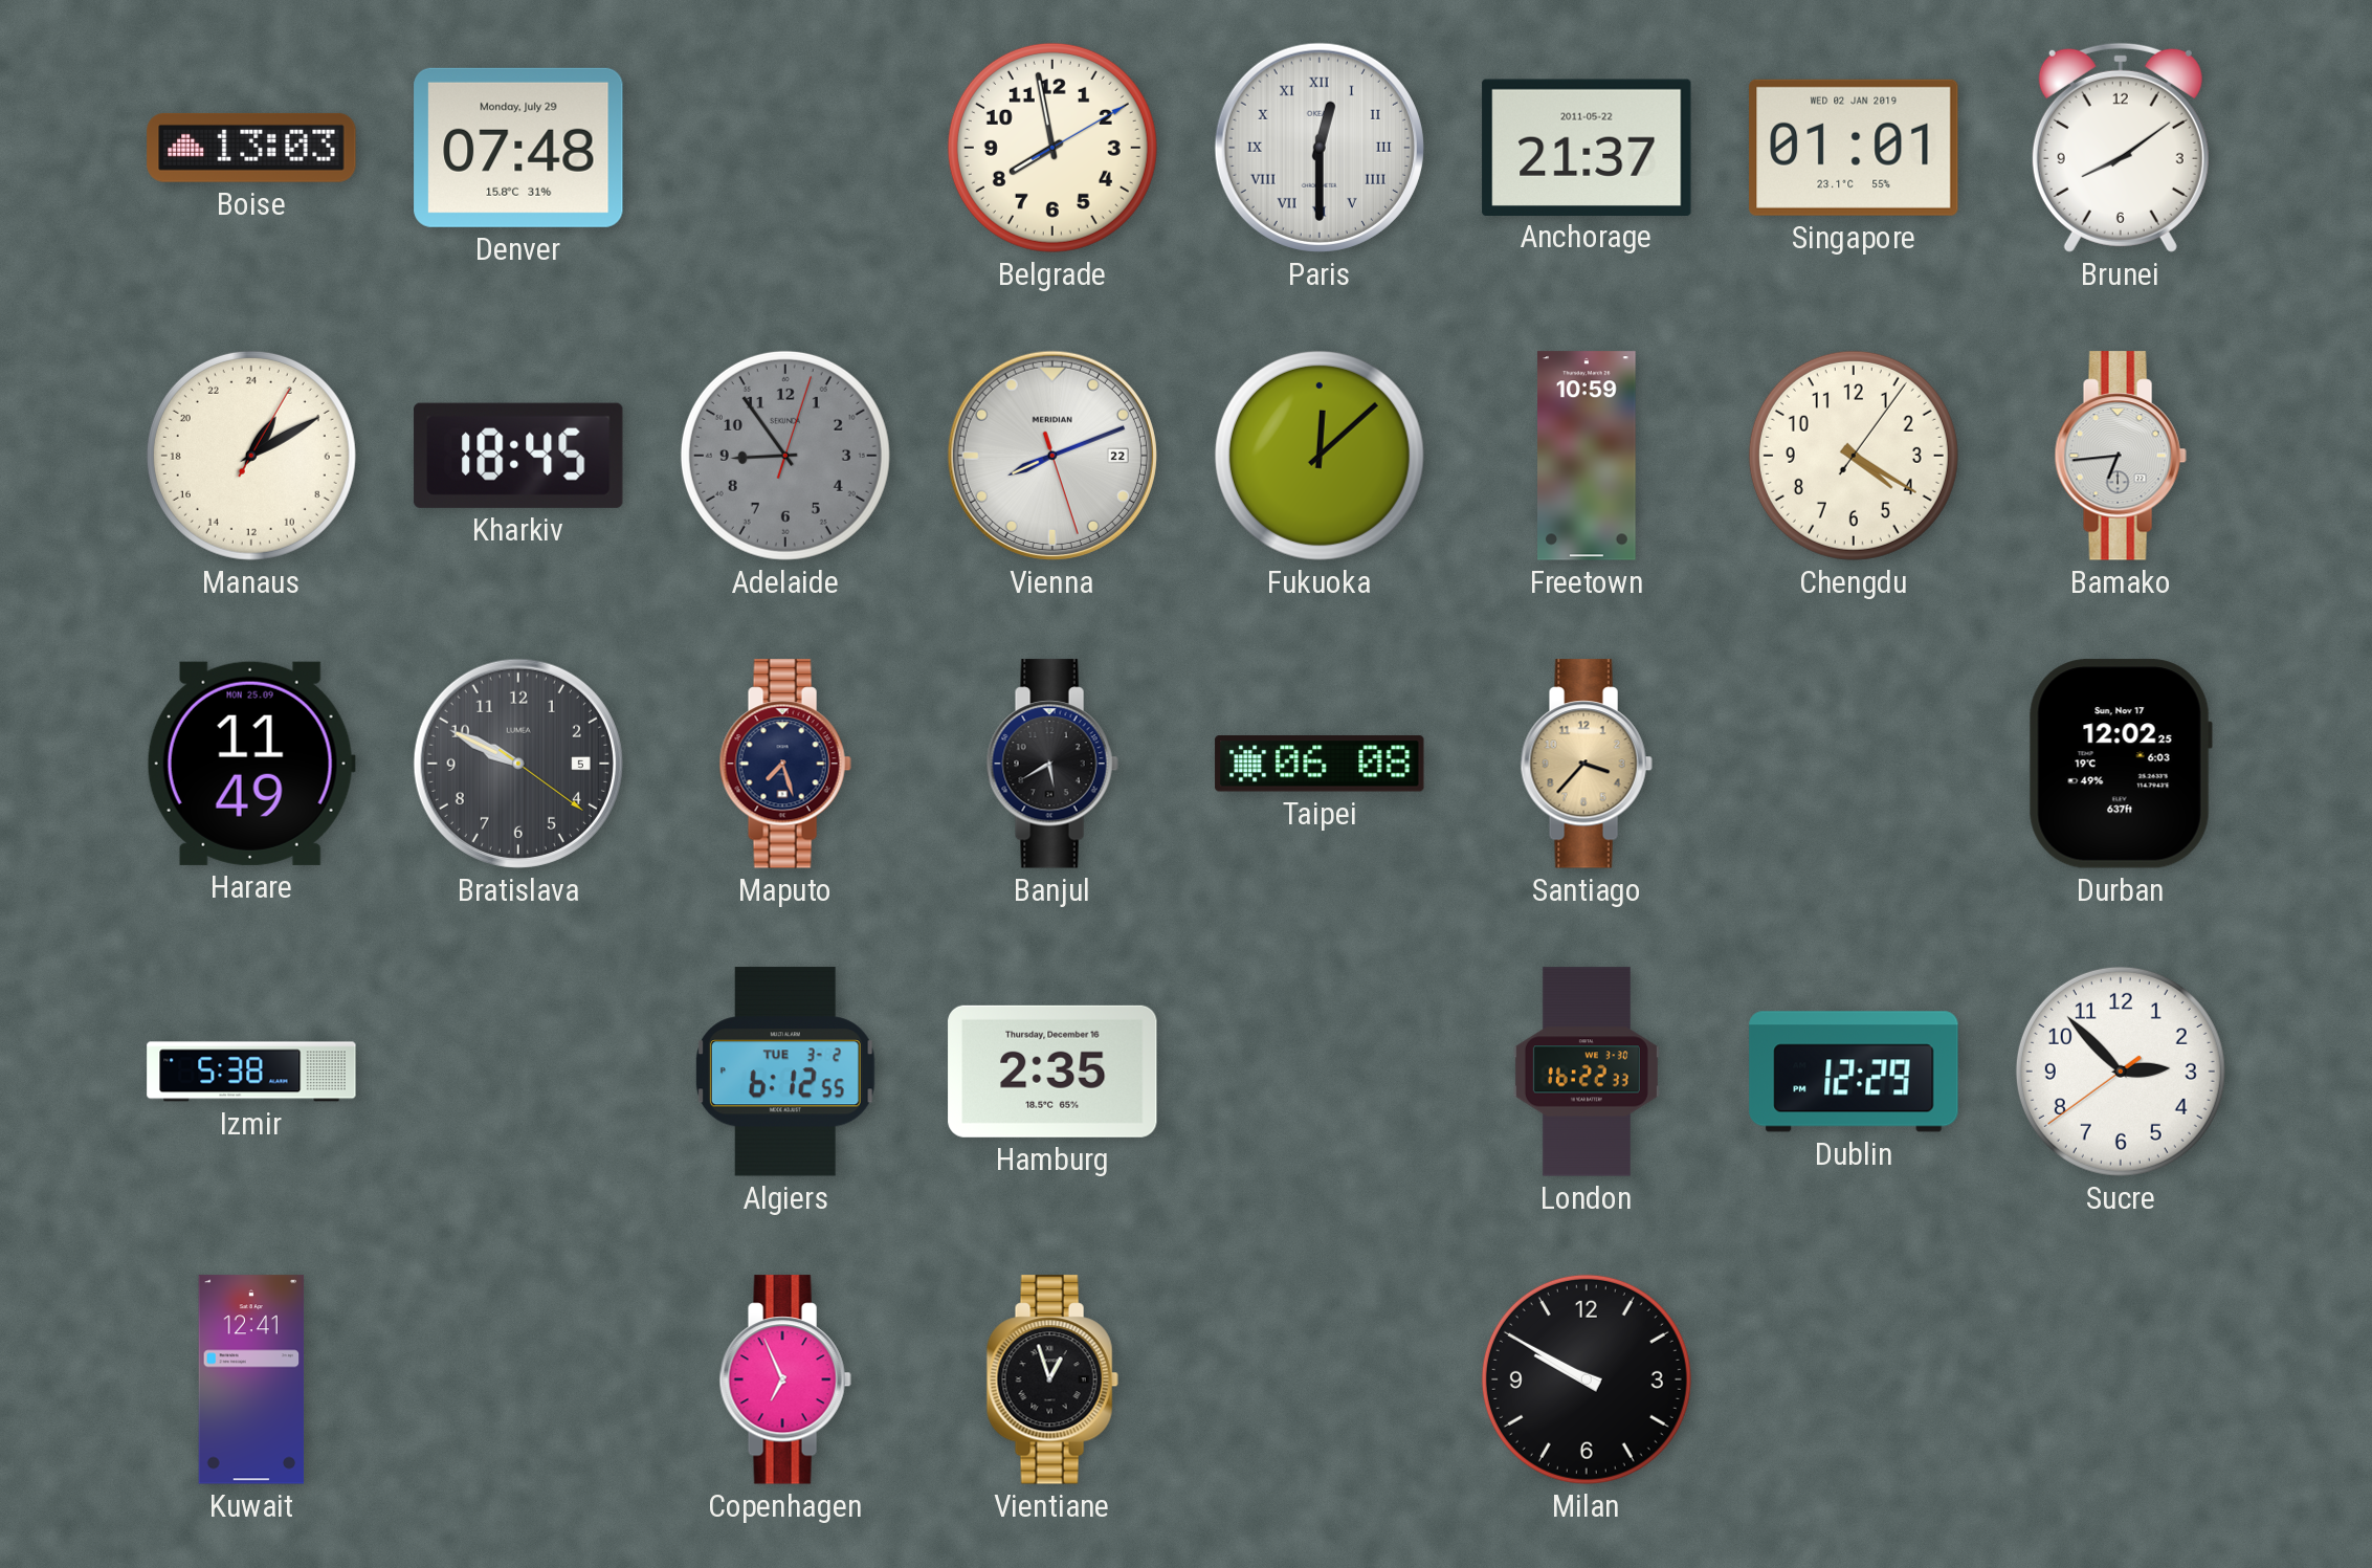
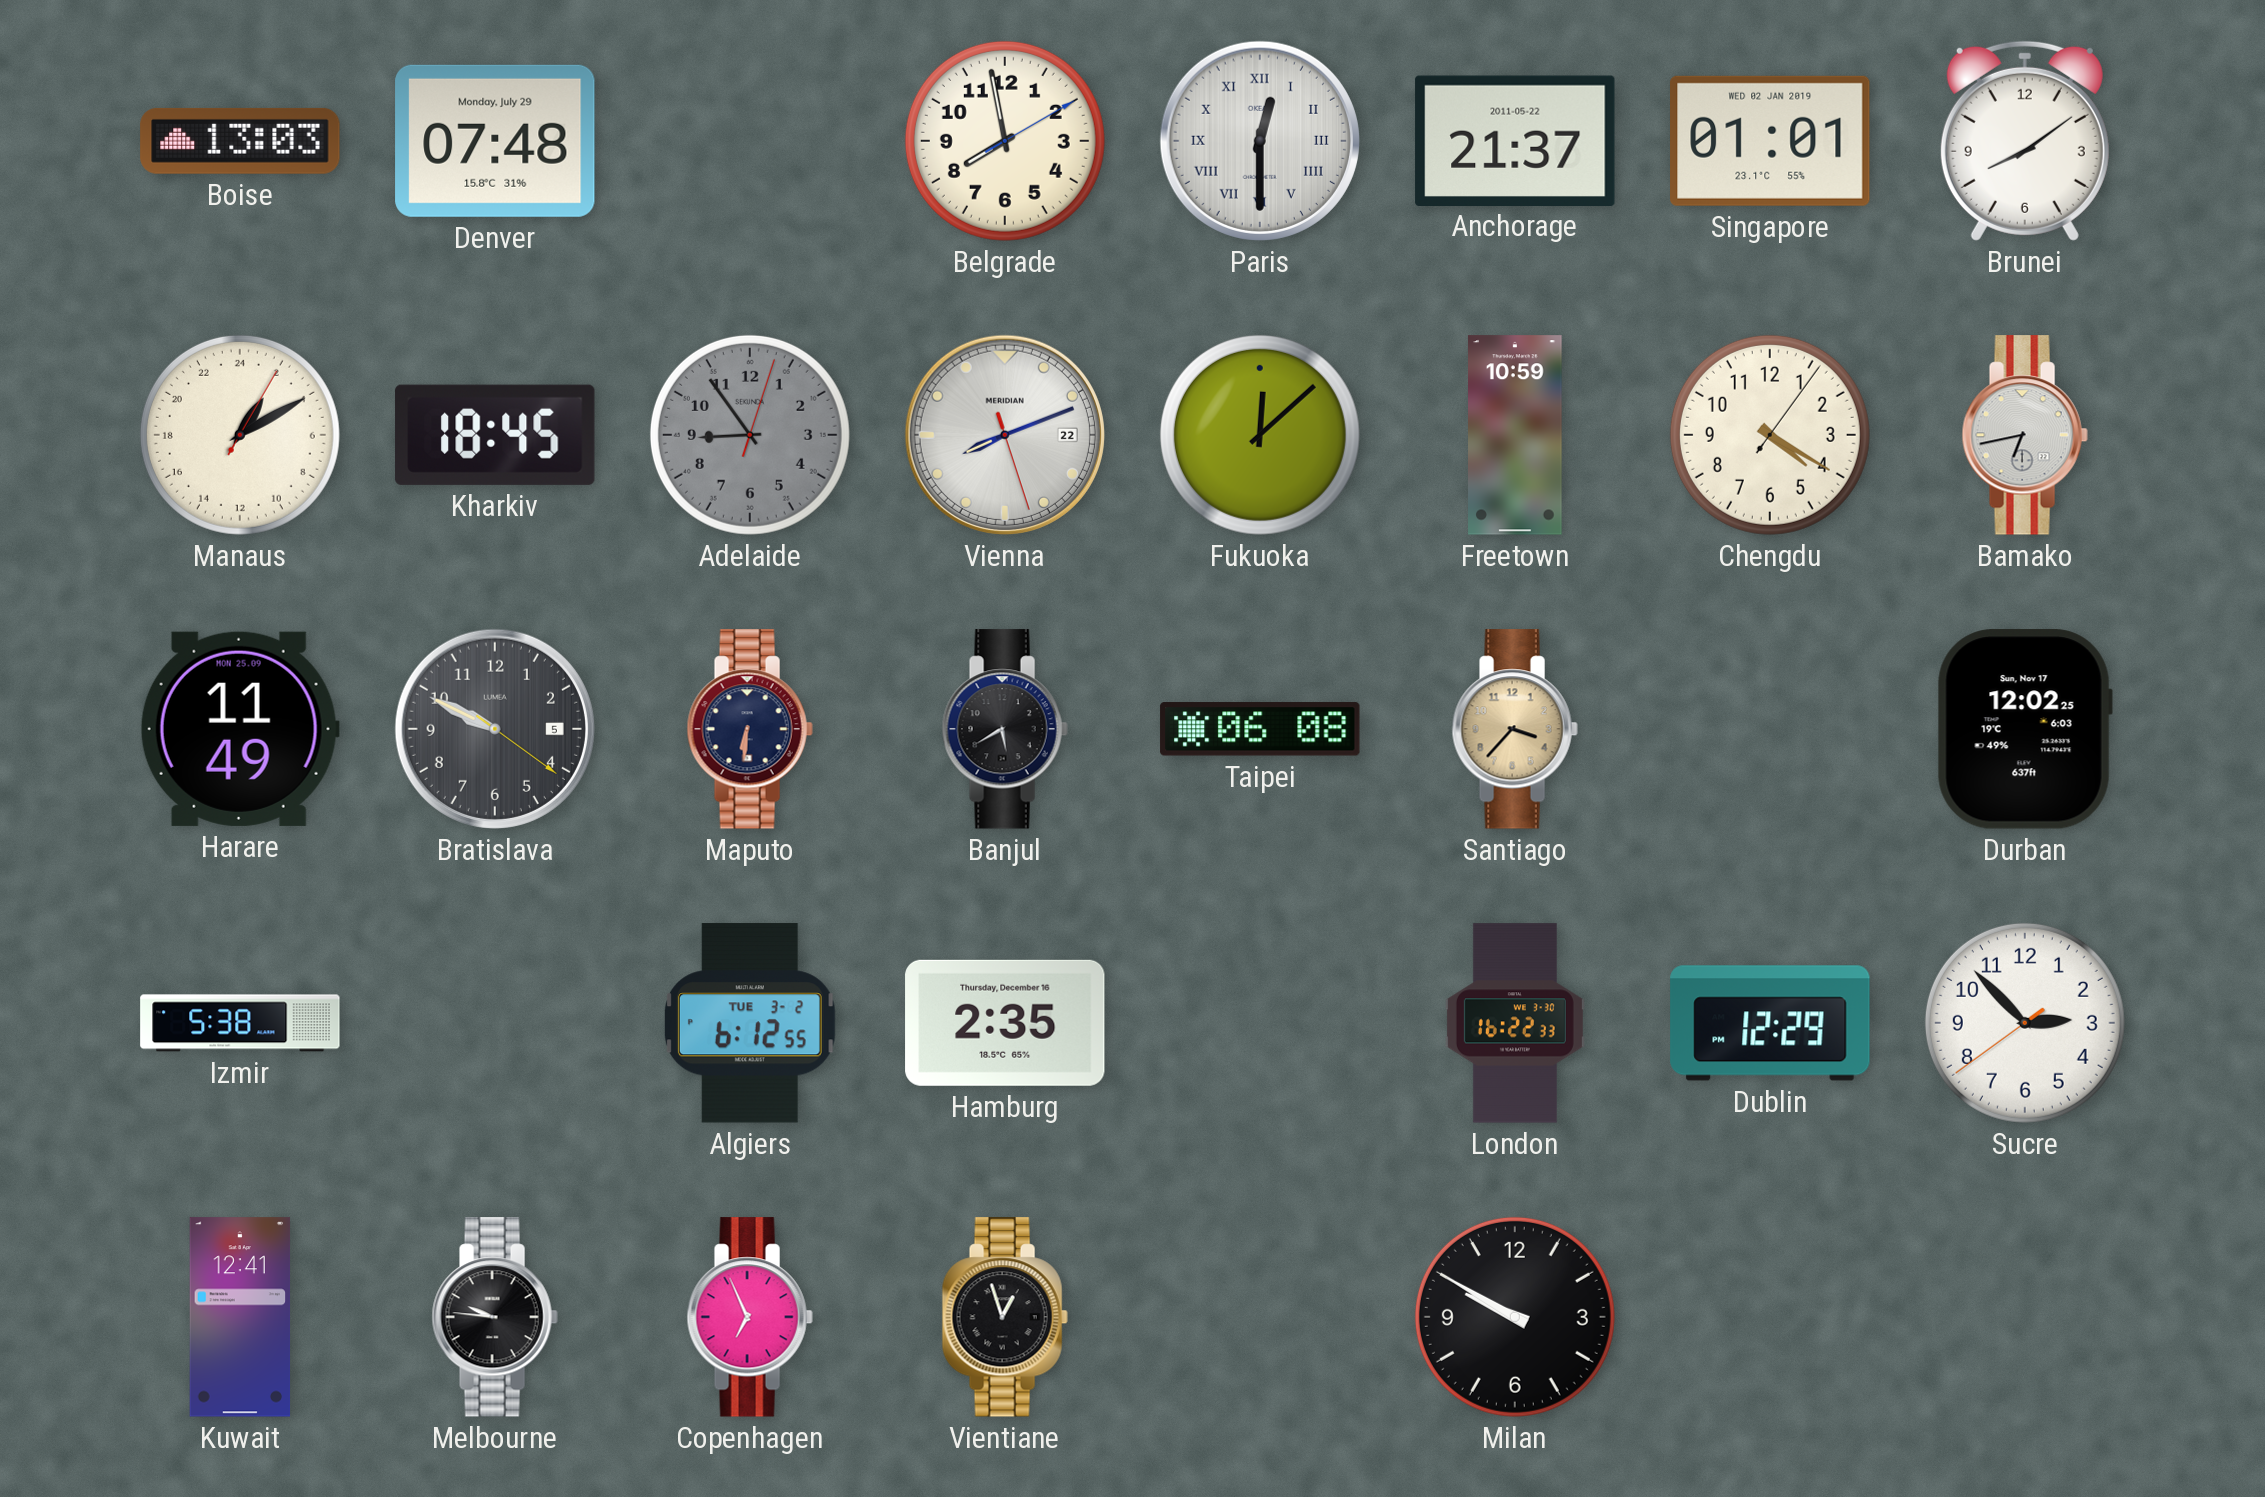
Bamako: 6:44 -> 6:43 (2025, 435)
Maputo: 7:27 -> 6:31 (750, 729)
Melbourne: none -> 9:46 (495, 1317)
